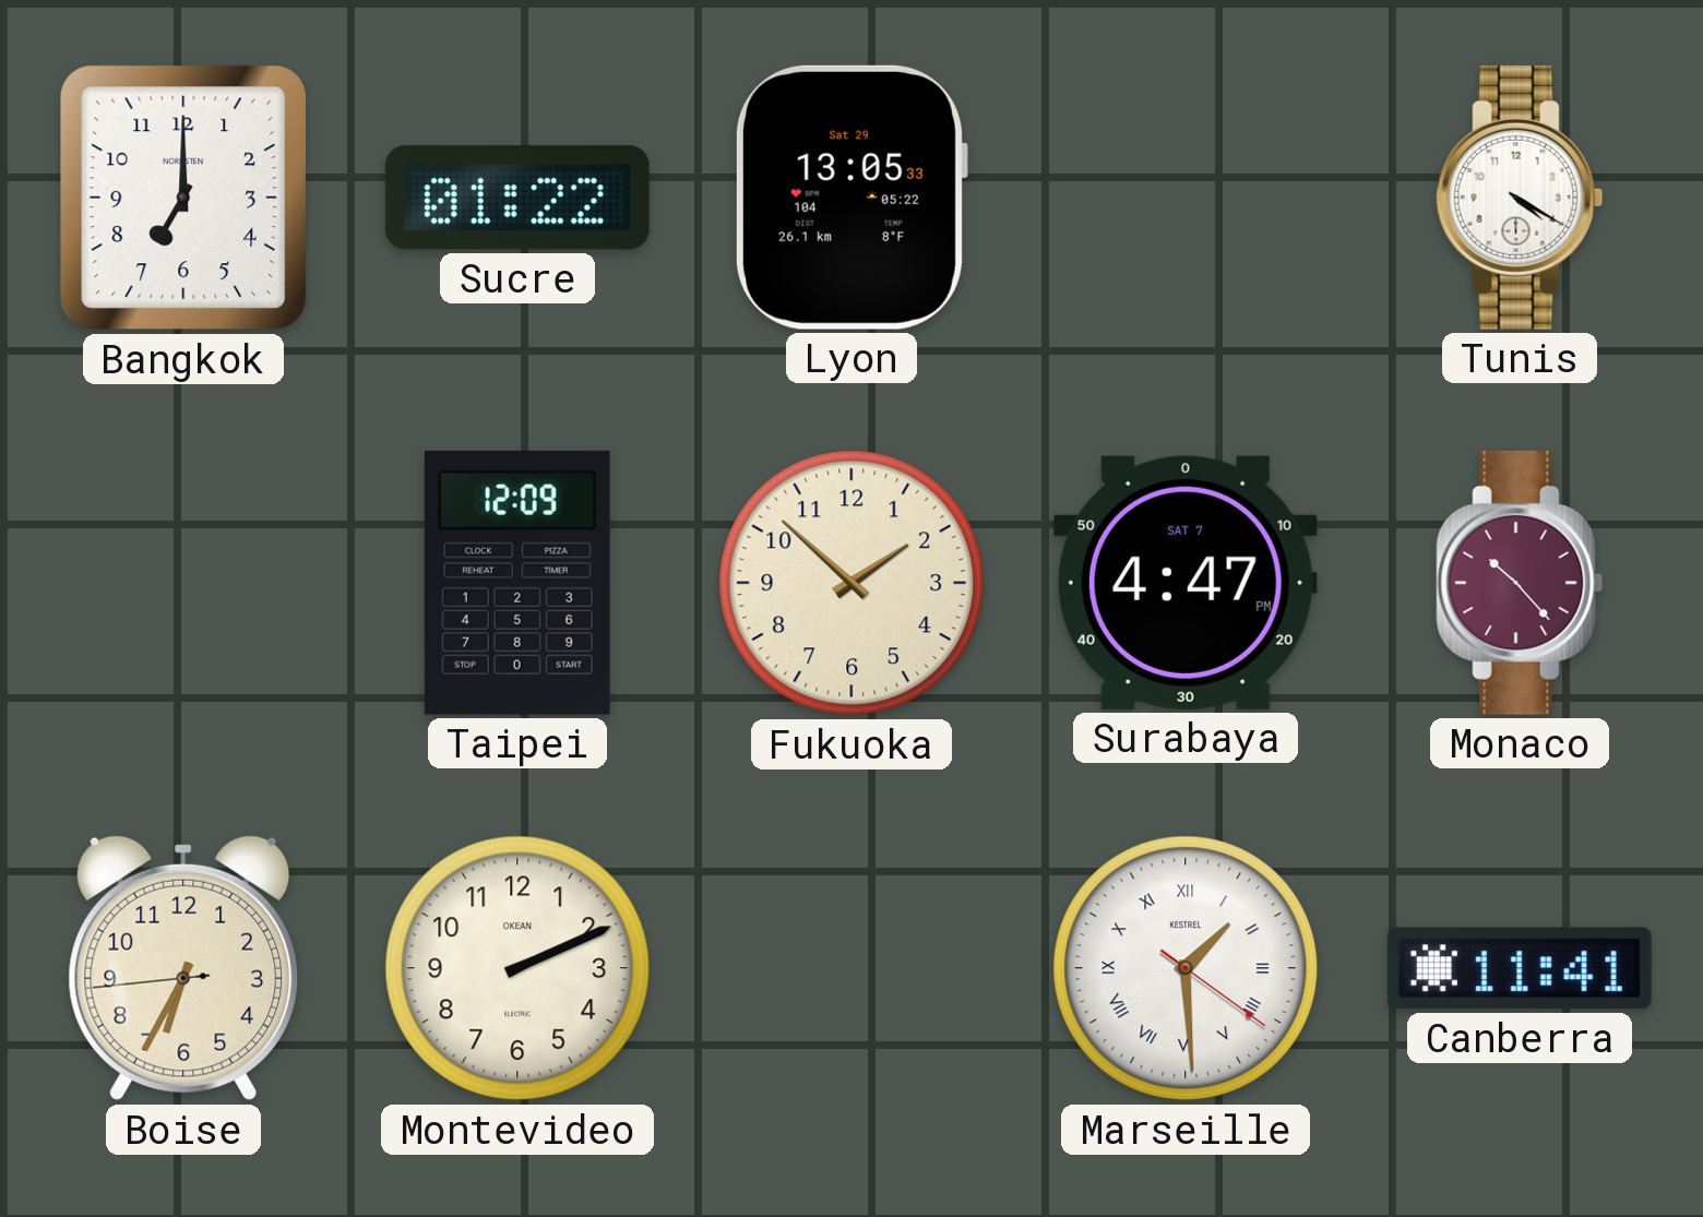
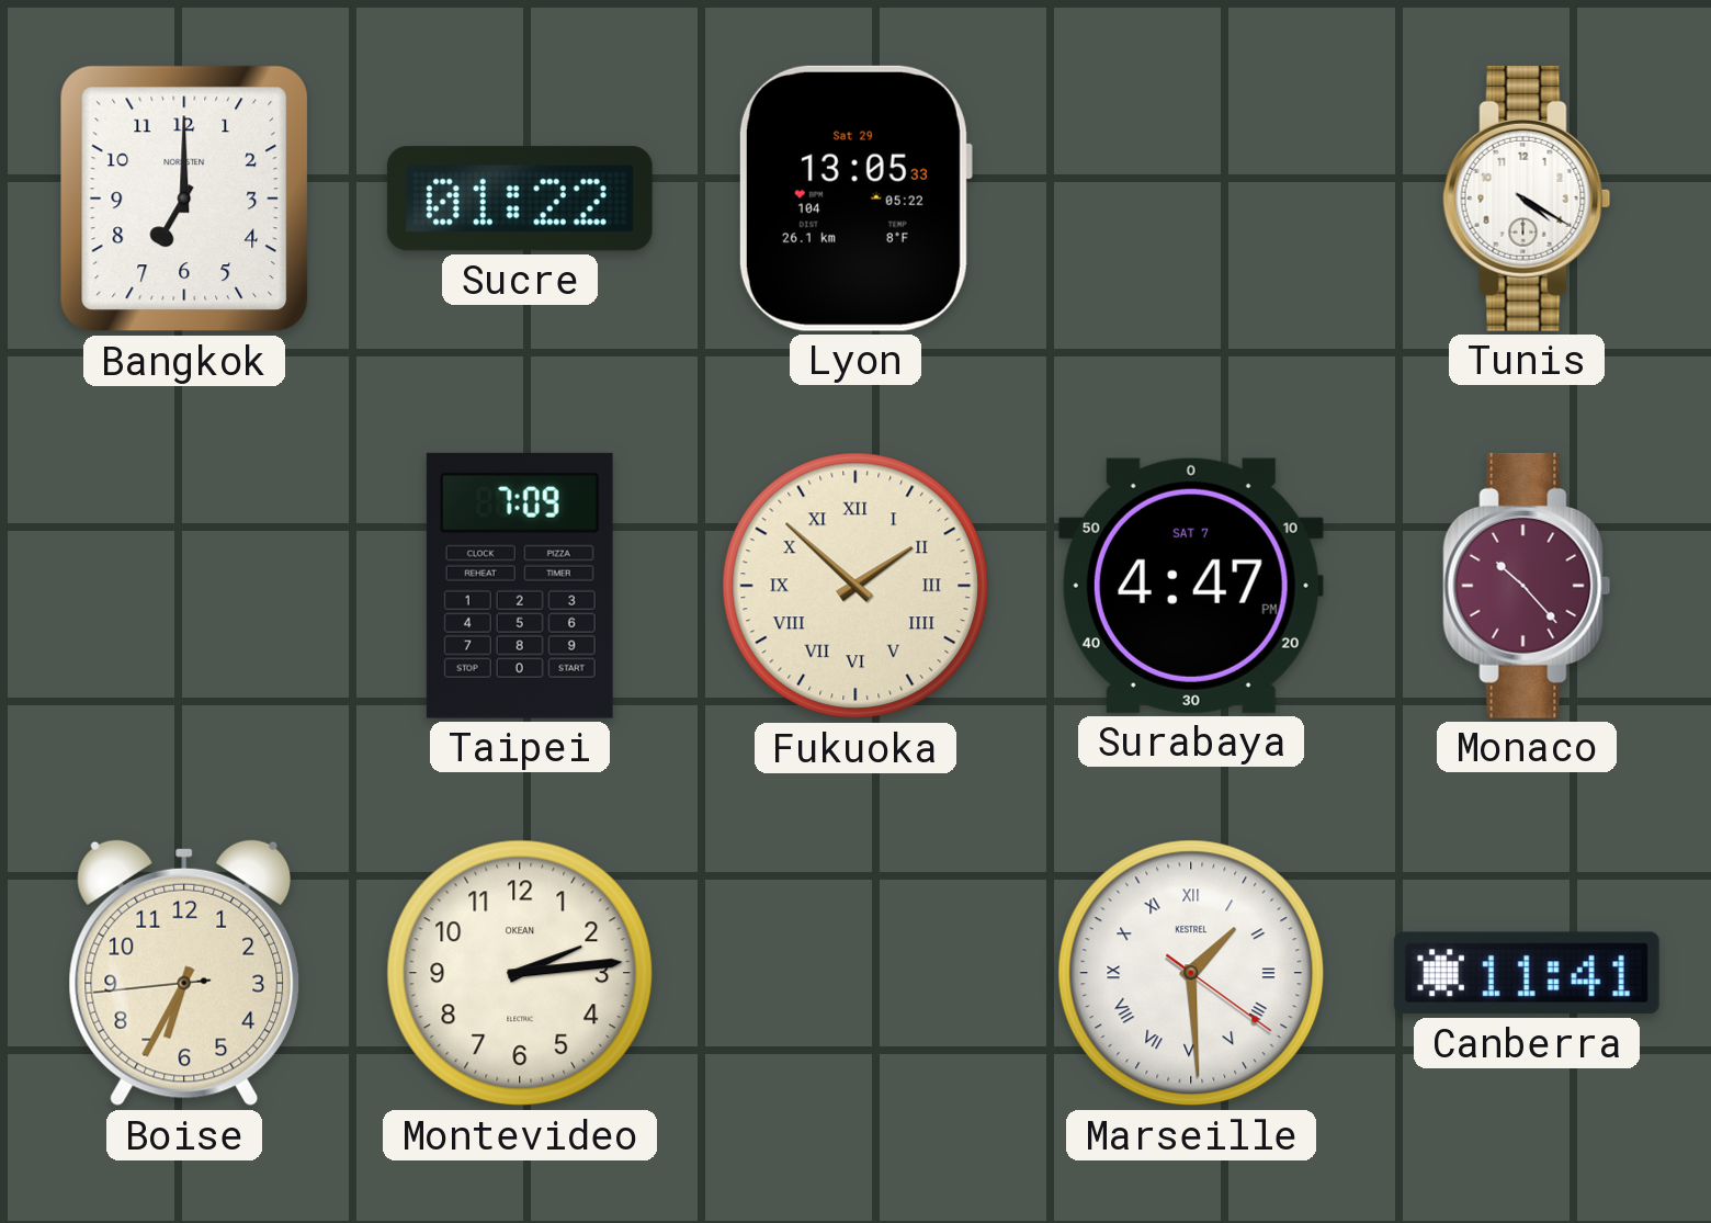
Taipei: 12:09 -> 7:09 (520, 586)
Fukuoka numerals: Arabic -> Roman (856, 586)
Montevideo: 2:11 -> 2:14 (520, 973)
